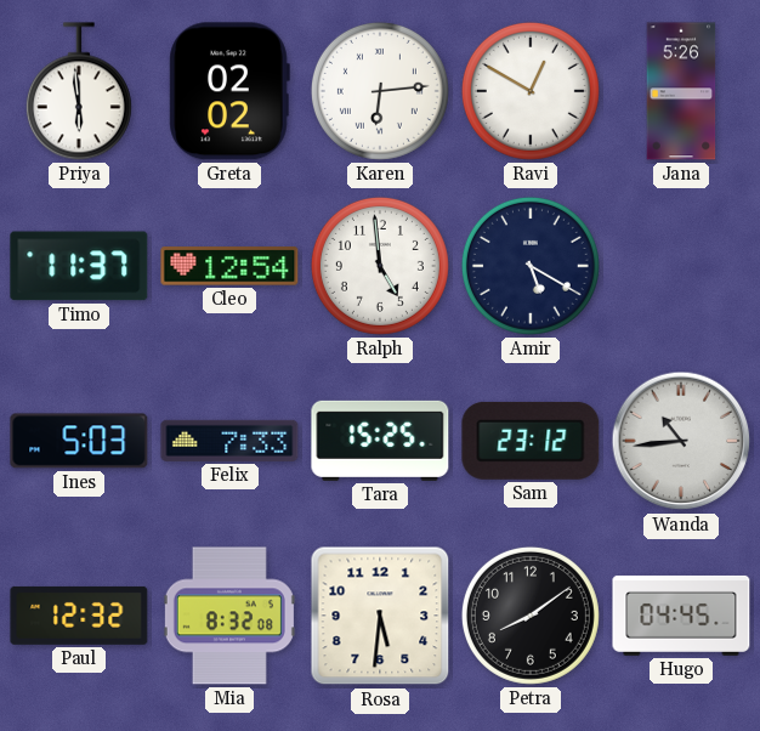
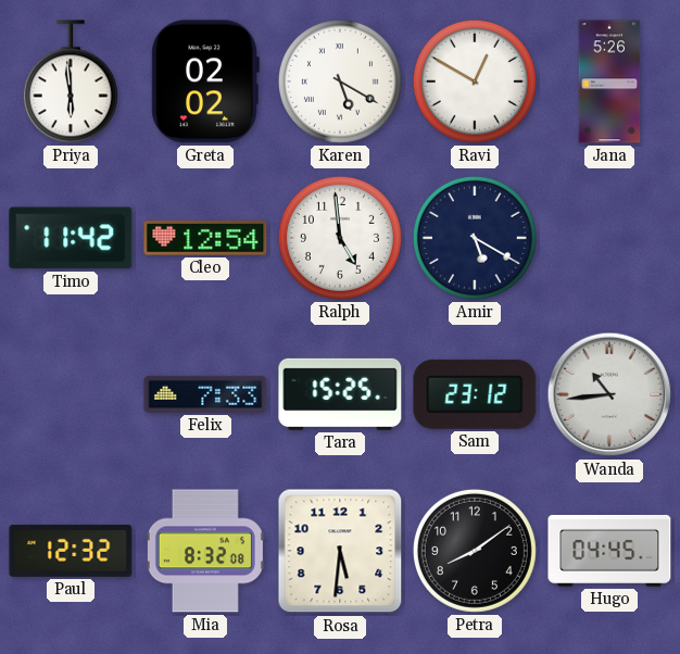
Karen: 6:14 -> 5:20 (340, 81)
Timo: 11:37 -> 11:42 (71, 238)
Ines: 5:03 -> none (79, 441)
